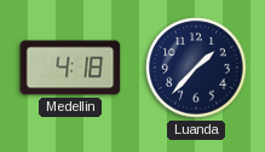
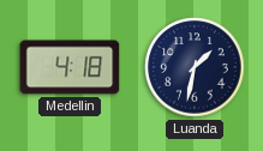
Luanda: 1:37 -> 1:32 (195, 67)
